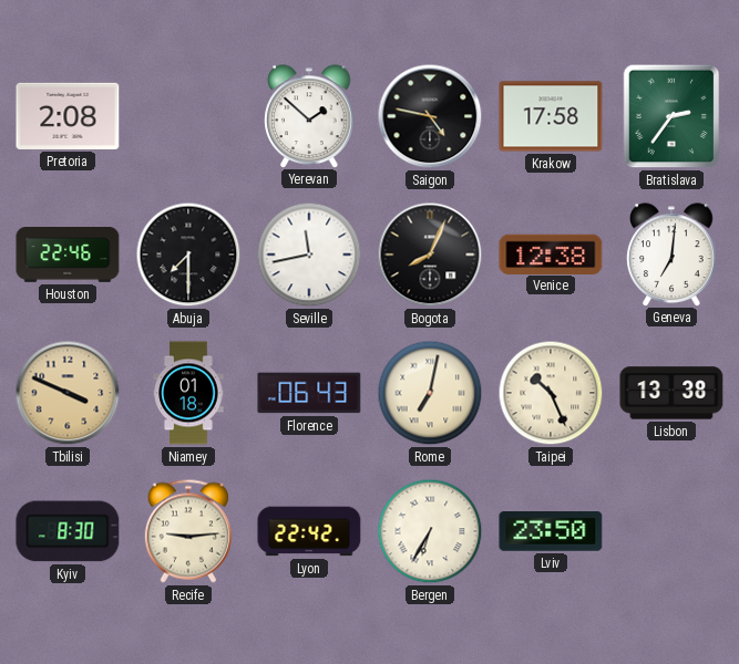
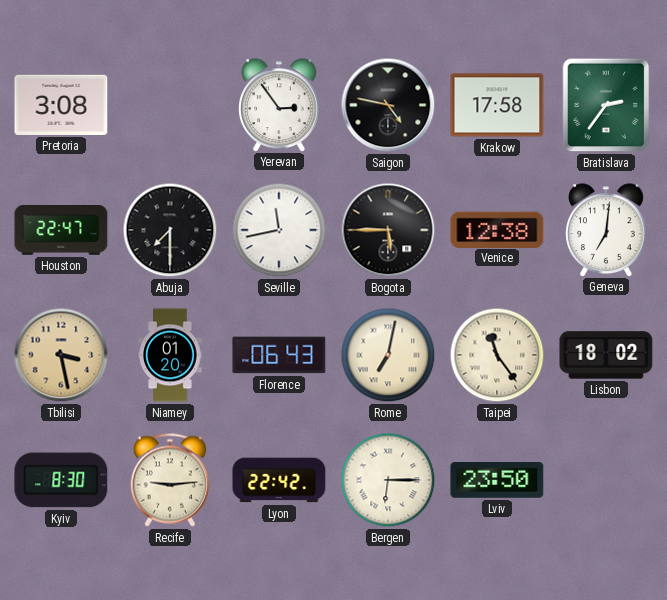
Pretoria: 2:08 -> 3:08 (61, 105)
Yerevan: 1:52 -> 2:54 (279, 105)
Houston: 22:46 -> 22:47 (61, 231)
Bogota: 8:04 -> 5:45 (388, 230)
Tbilisi: 3:49 -> 3:28 (61, 355)
Niamey: 01:18 -> 01:20 (170, 355)
Taipei: 10:26 -> 11:24 (497, 355)
Lisbon: 13:38 -> 18:02 (606, 355)
Bergen: 6:35 -> 6:15 (388, 480)
